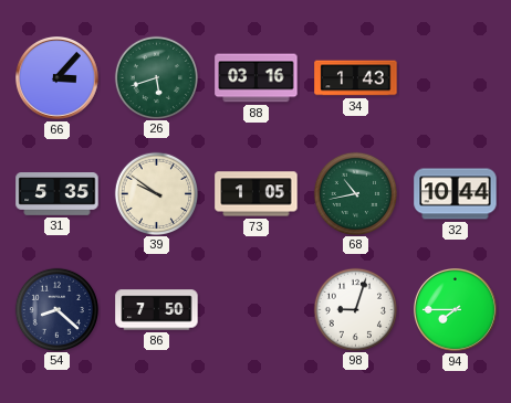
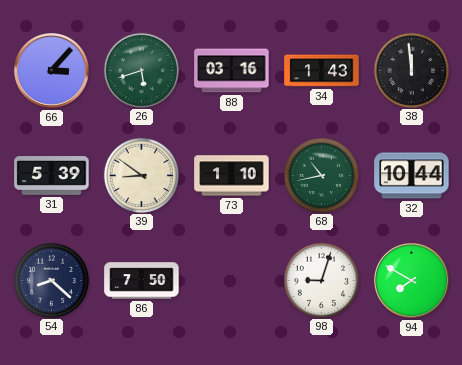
38: none -> 11:59 (411, 70)
31: 5:35 -> 5:39 (52, 176)
39: 9:51 -> 8:51 (141, 175)
73: 1:05 -> 1:10 (232, 176)
94: 7:45 -> 7:50 (412, 281)
